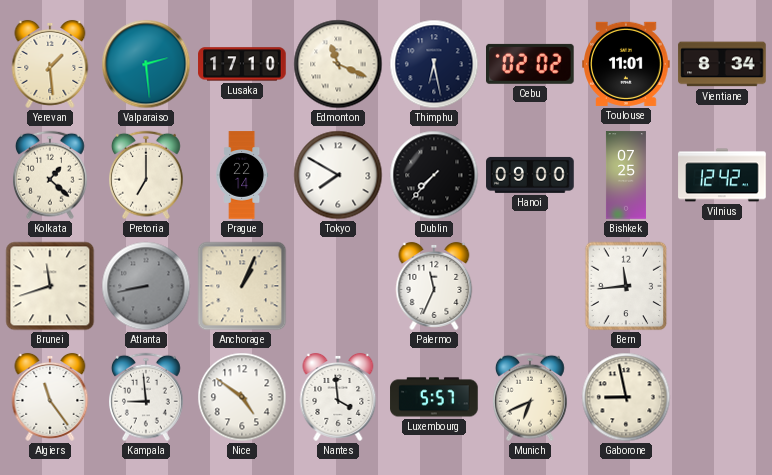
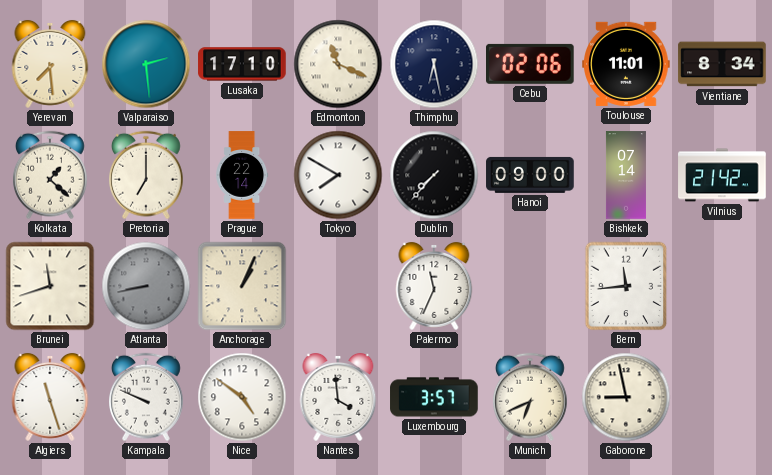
Yerevan: 1:29 -> 7:29 (50, 64)
Cebu: 02:02 -> 02:06 (531, 64)
Bishkek: 07:25 -> 07:14 (626, 175)
Vilnius: 12:42 -> 21:42 (722, 175)
Algiers: 11:24 -> 11:27 (50, 397)
Kampala: 8:59 -> 9:49 (147, 397)
Luxembourg: 5:57 -> 3:57 (434, 397)
